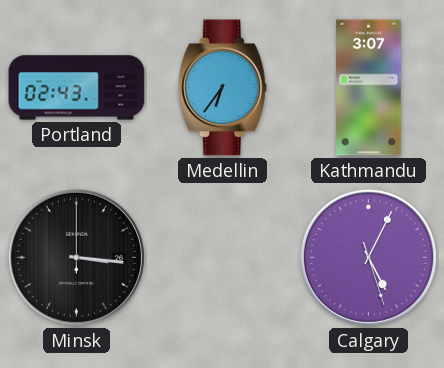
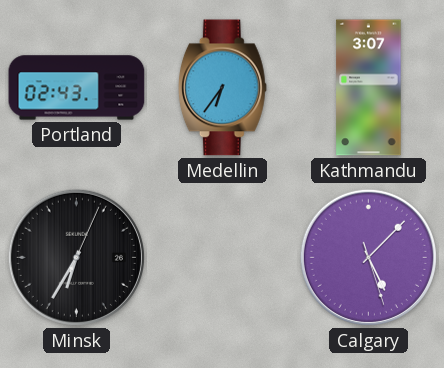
Minsk: 3:16 -> 6:35 (76, 257)
Calgary: 5:04 -> 5:07 (368, 257)
